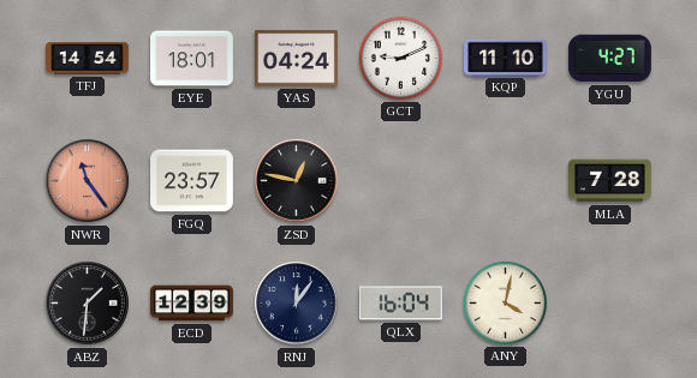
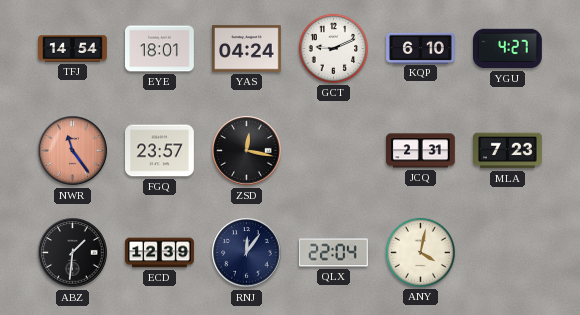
KQP: 11:10 -> 6:10 (421, 48)
ZSD: 12:47 -> 12:17 (247, 151)
JCQ: none -> 2:31 (421, 151)
MLA: 7:28 -> 7:23 (508, 151)
QLX: 16:04 -> 22:04 (334, 253)
